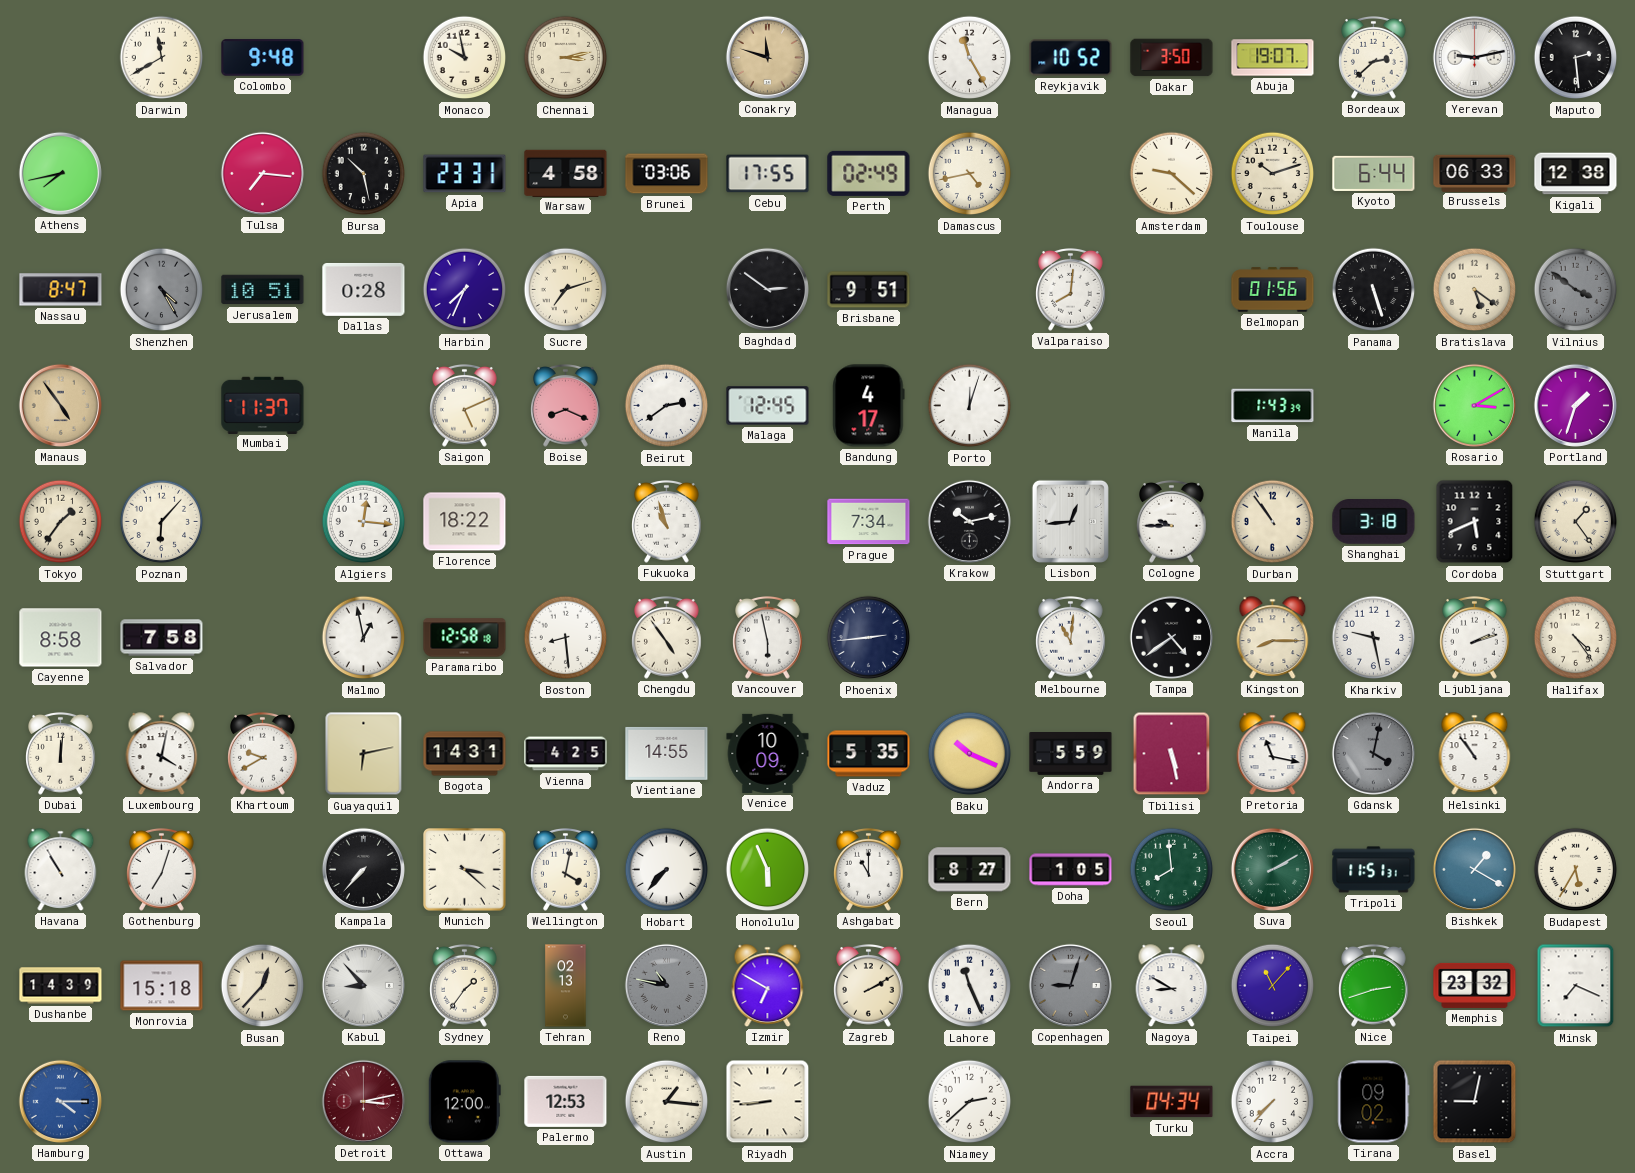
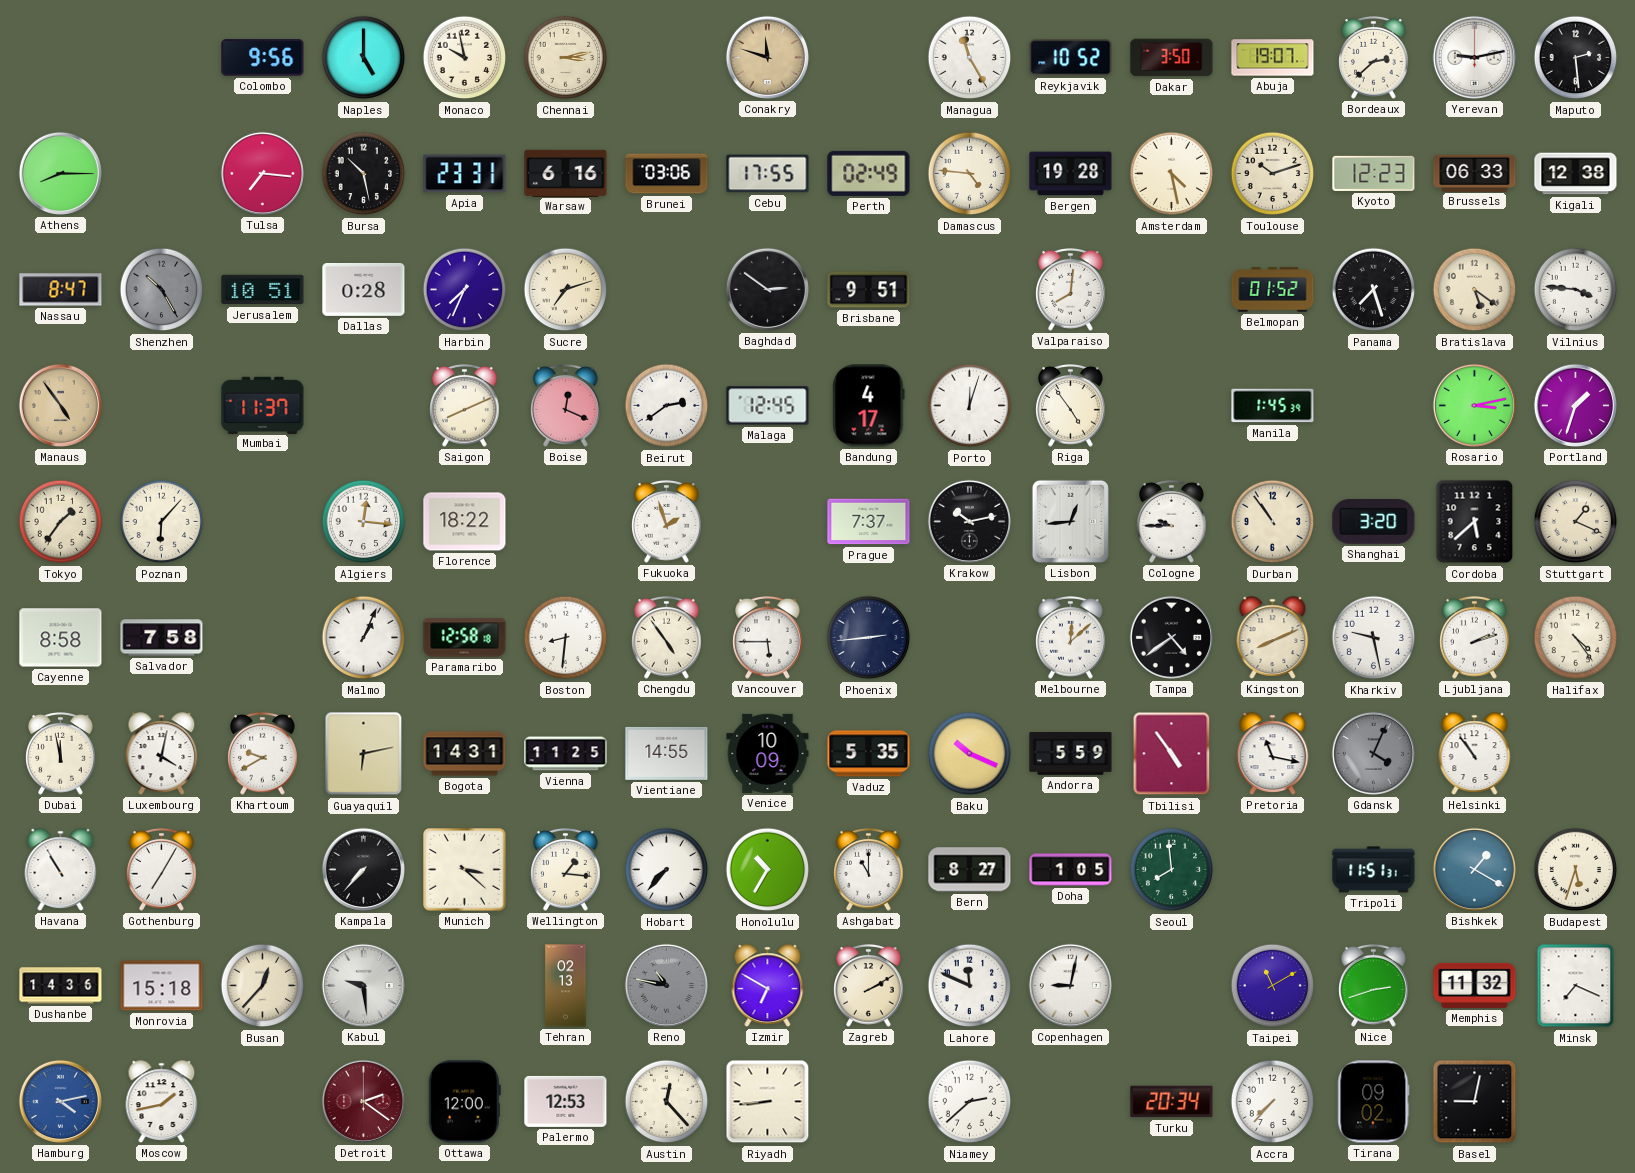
Darwin: 11:40 -> none (162, 58)
Colombo: 9:48 -> 9:56 (263, 58)
Naples: none -> 5:00 (364, 58)
Athens: 7:43 -> 8:15 (60, 173)
Warsaw: 4:58 -> 6:16 (566, 173)
Damascus: 4:43 -> 4:46 (970, 174)
Bergen: none -> 19:28 (1071, 174)
Amsterdam: 9:22 -> 4:28 (1172, 174)
Kyoto: 6:44 -> 12:23 (1374, 173)
Shenzhen: 4:25 -> 10:25 (162, 290)
Belmopan: 01:56 -> 01:52 (1273, 290)
Panama: 5:27 -> 7:27 (1374, 290)
Vilnius: 3:51 -> 3:46 (1576, 290)
Vilnius dial: grey -> white (1576, 290)
Saigon: 5:11 -> 8:11 (465, 406)
Boise: 8:19 -> 12:19 (566, 406)
Riga: none -> 4:54 (1071, 406)
Manila: 1:43 -> 1:45 (1273, 406)
Rosario: 3:10 -> 3:13 (1474, 405)
Fukuoka: 10:57 -> 1:57 (667, 522)
Prague: 7:34 -> 7:37 (869, 522)
Shanghai: 3:18 -> 3:20 (1374, 522)
Cordoba: 5:41 -> 5:38 (1475, 522)
Stuttgart: 1:24 -> 1:19 (1576, 522)
Malmo: 12:58 -> 1:04 (364, 638)
Boston: 8:29 -> 8:31 (566, 638)
Vancouver: 5:58 -> 5:45 (768, 638)
Melbourne: 11:01 -> 12:08 (1071, 638)
Kingston: 8:15 -> 8:11 (1273, 638)
Dubai: 12:01 -> 11:58 (61, 754)
Vienna: 4:25 -> 11:25 (566, 754)
Tbilisi: 5:28 -> 4:54 (1172, 754)
Gdansk: 4:02 -> 4:04 (1373, 753)
Gothenburg: 7:03 -> 7:05 (162, 870)
Wellington: 4:02 -> 1:16 (566, 870)
Honolulu: 5:56 -> 10:35 (768, 870)
Suva: 2:10 -> none (1272, 869)
Budapest: 5:35 -> 5:33 (1576, 870)
Dushanbe: 14:39 -> 14:36 (61, 986)
Kabul: 8:53 -> 9:29 (363, 985)
Sydney: 1:36 -> none (465, 986)
Lahore: 11:26 -> 11:49 (970, 986)
Copenhagen: 9:03 -> 9:02 (1070, 985)
Copenhagen dial: grey -> white (1070, 985)
Nagoya: 8:50 -> none (1172, 986)
Taipei: 11:07 -> 11:10 (1273, 986)
Memphis: 23:32 -> 11:32 (1475, 985)
Hamburg: 4:15 -> 4:13 (60, 1101)
Moscow: none -> 1:43 (162, 1102)
Detroit: 3:13 -> 2:21 (363, 1101)
Austin: 1:16 -> 12:23 (667, 1102)
Turku: 04:34 -> 20:34 (1172, 1102)
